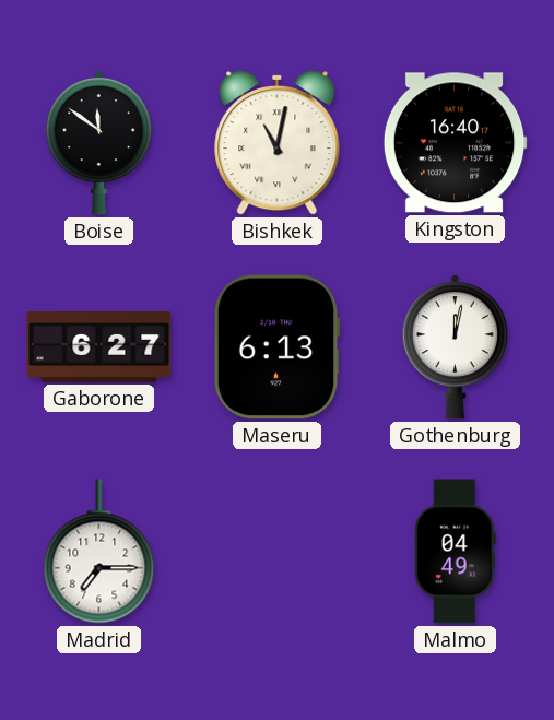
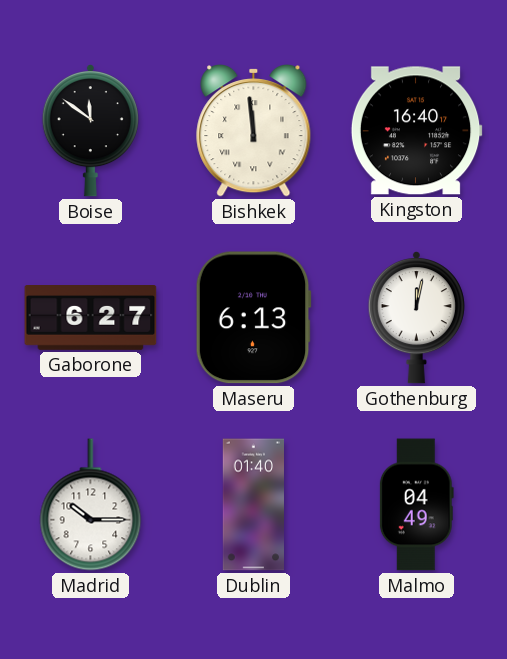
Bishkek: 11:02 -> 11:59 (254, 130)
Madrid: 7:15 -> 10:15 (91, 505)
Dublin: none -> 01:40 (253, 505)
